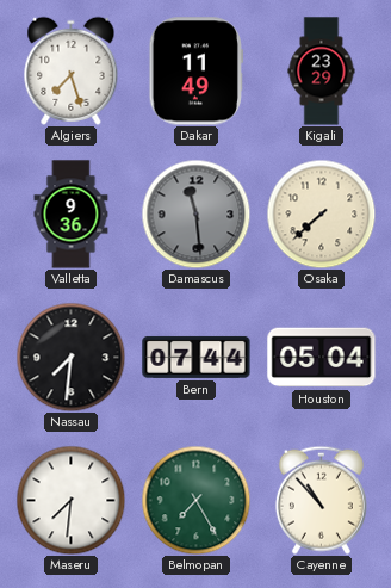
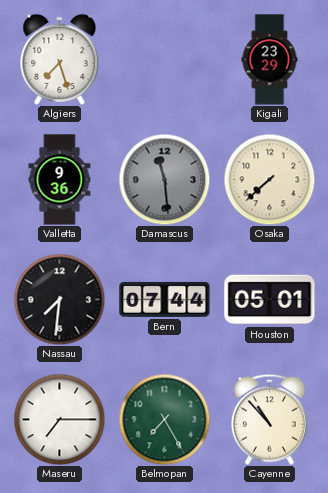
Dakar: 11:49 -> none (195, 72)
Houston: 05:04 -> 05:01 (270, 300)
Maseru: 7:31 -> 7:15 (59, 419)
